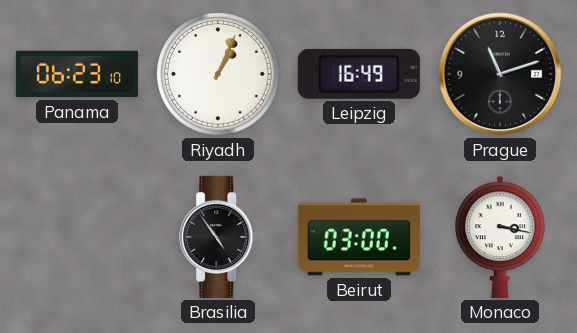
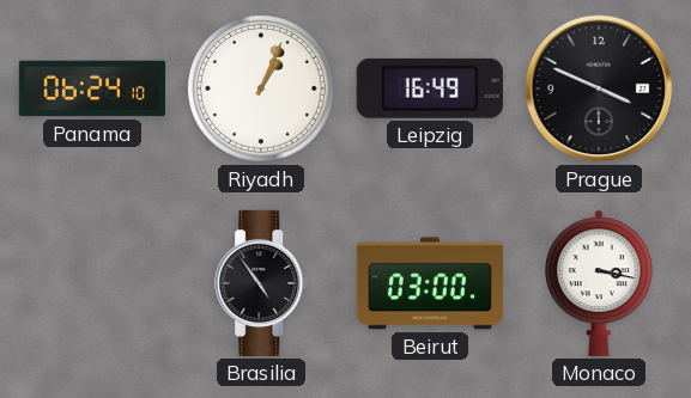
Panama: 06:23 -> 06:24 (92, 88)
Prague: 11:12 -> 3:49 (599, 88)
